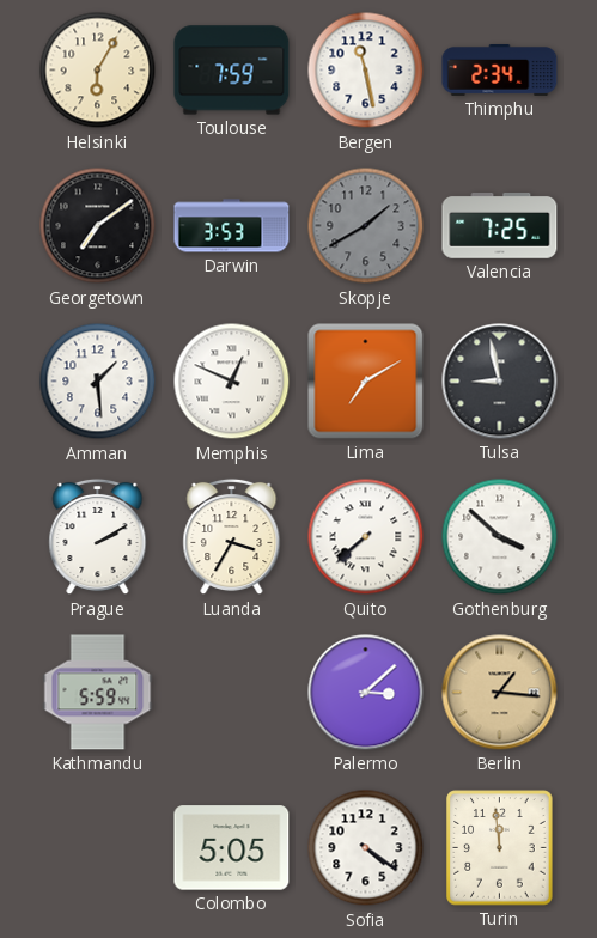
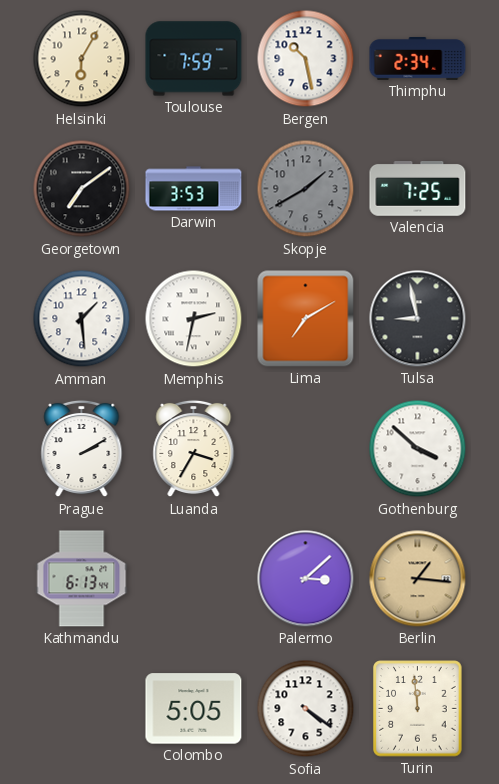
Bergen: 11:28 -> 10:28 (306, 59)
Memphis: 12:49 -> 2:32 (194, 319)
Quito: 7:38 -> none (366, 537)
Kathmandu: 5:59 -> 6:13 (82, 579)
